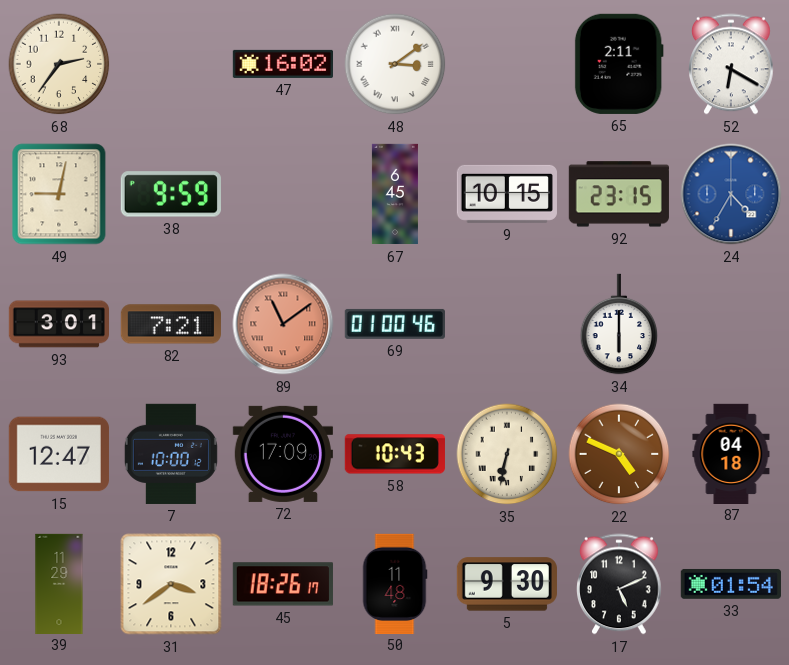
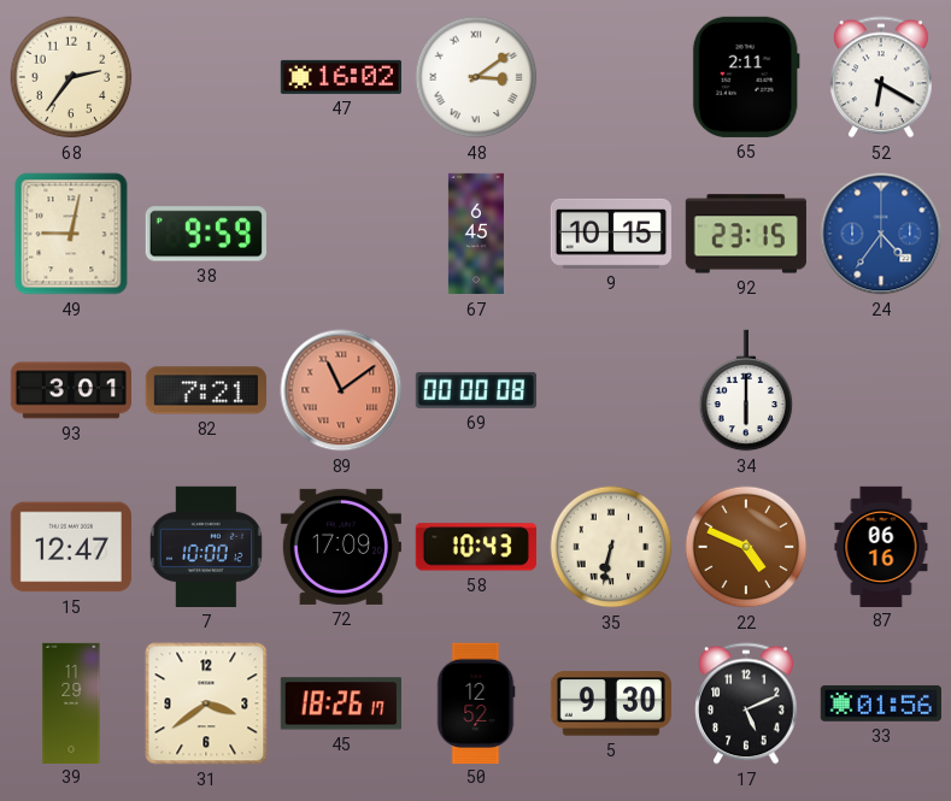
24: 4:35 -> 4:36 (881, 234)
69: 01:00 -> 00:00 (476, 390)
87: 04:18 -> 06:16 (881, 546)
50: 11:48 -> 12:52 (476, 702)
33: 01:54 -> 01:56 (881, 703)
